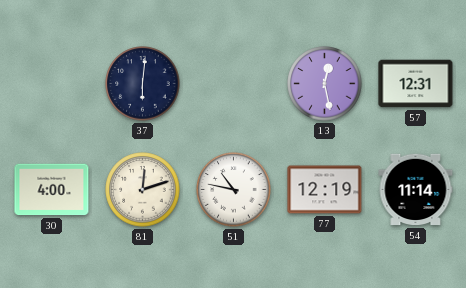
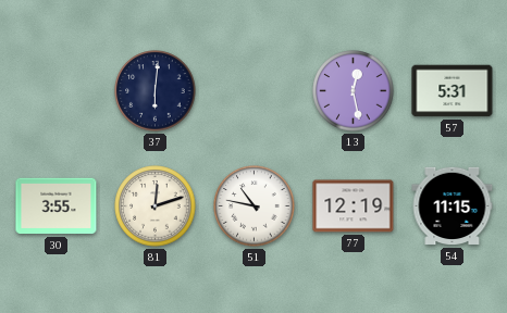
57: 12:31 -> 5:31 (453, 91)
30: 4:00 -> 3:55 (57, 206)
54: 11:14 -> 11:15 (453, 206)
